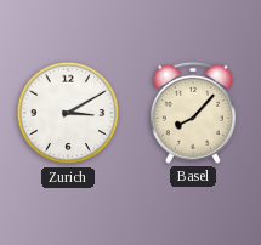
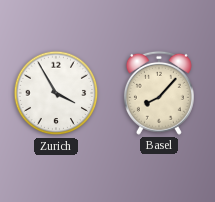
Zurich: 3:10 -> 3:55 (56, 93)
